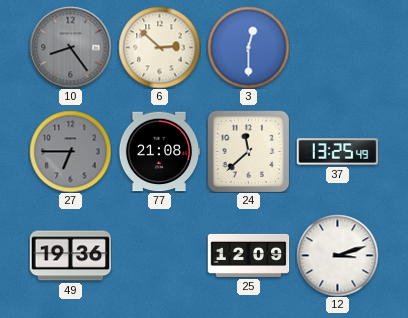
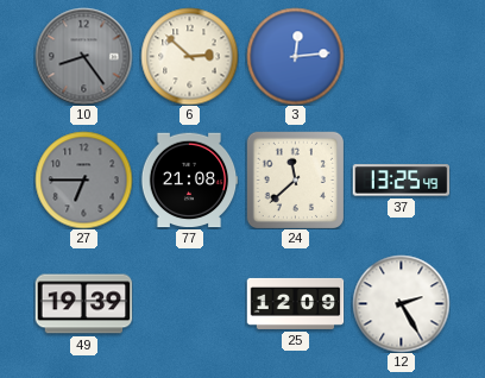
3: 12:30 -> 12:14 (295, 56)
49: 19:36 -> 19:39 (83, 304)
12: 3:12 -> 2:25 (401, 303)
